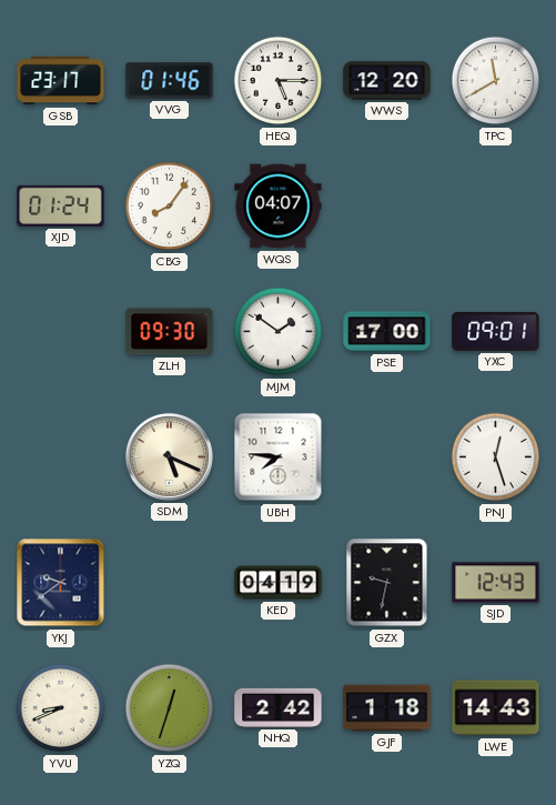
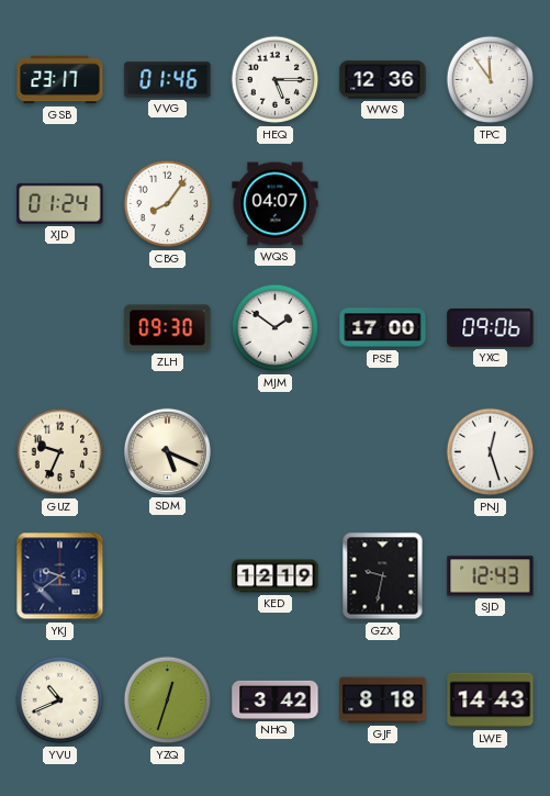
WWS: 12:20 -> 12:36 (383, 80)
TPC: 11:40 -> 11:54 (491, 80)
YXC: 09:01 -> 09:06 (491, 327)
GUZ: none -> 9:34 (60, 452)
UBH: 7:46 -> none (279, 457)
KED: 04:19 -> 12:19 (276, 576)
YVU: 8:41 -> 10:41 (60, 700)
NHQ: 2:42 -> 3:42 (276, 699)
GJF: 1:18 -> 8:18 (383, 700)
